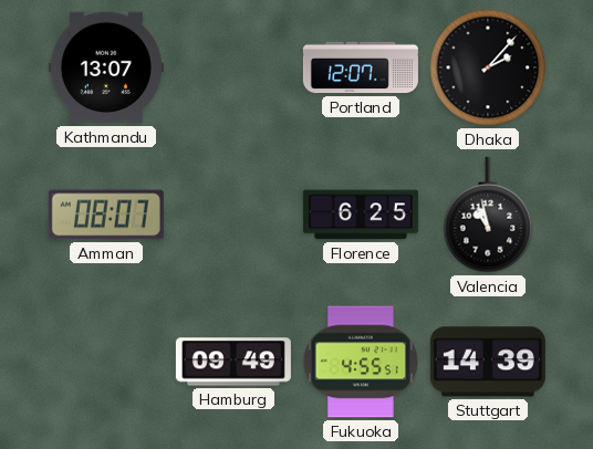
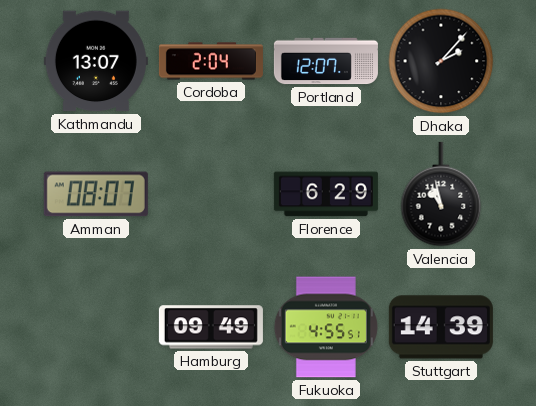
Cordoba: none -> 2:04 (211, 61)
Florence: 6:25 -> 6:29 (326, 194)
